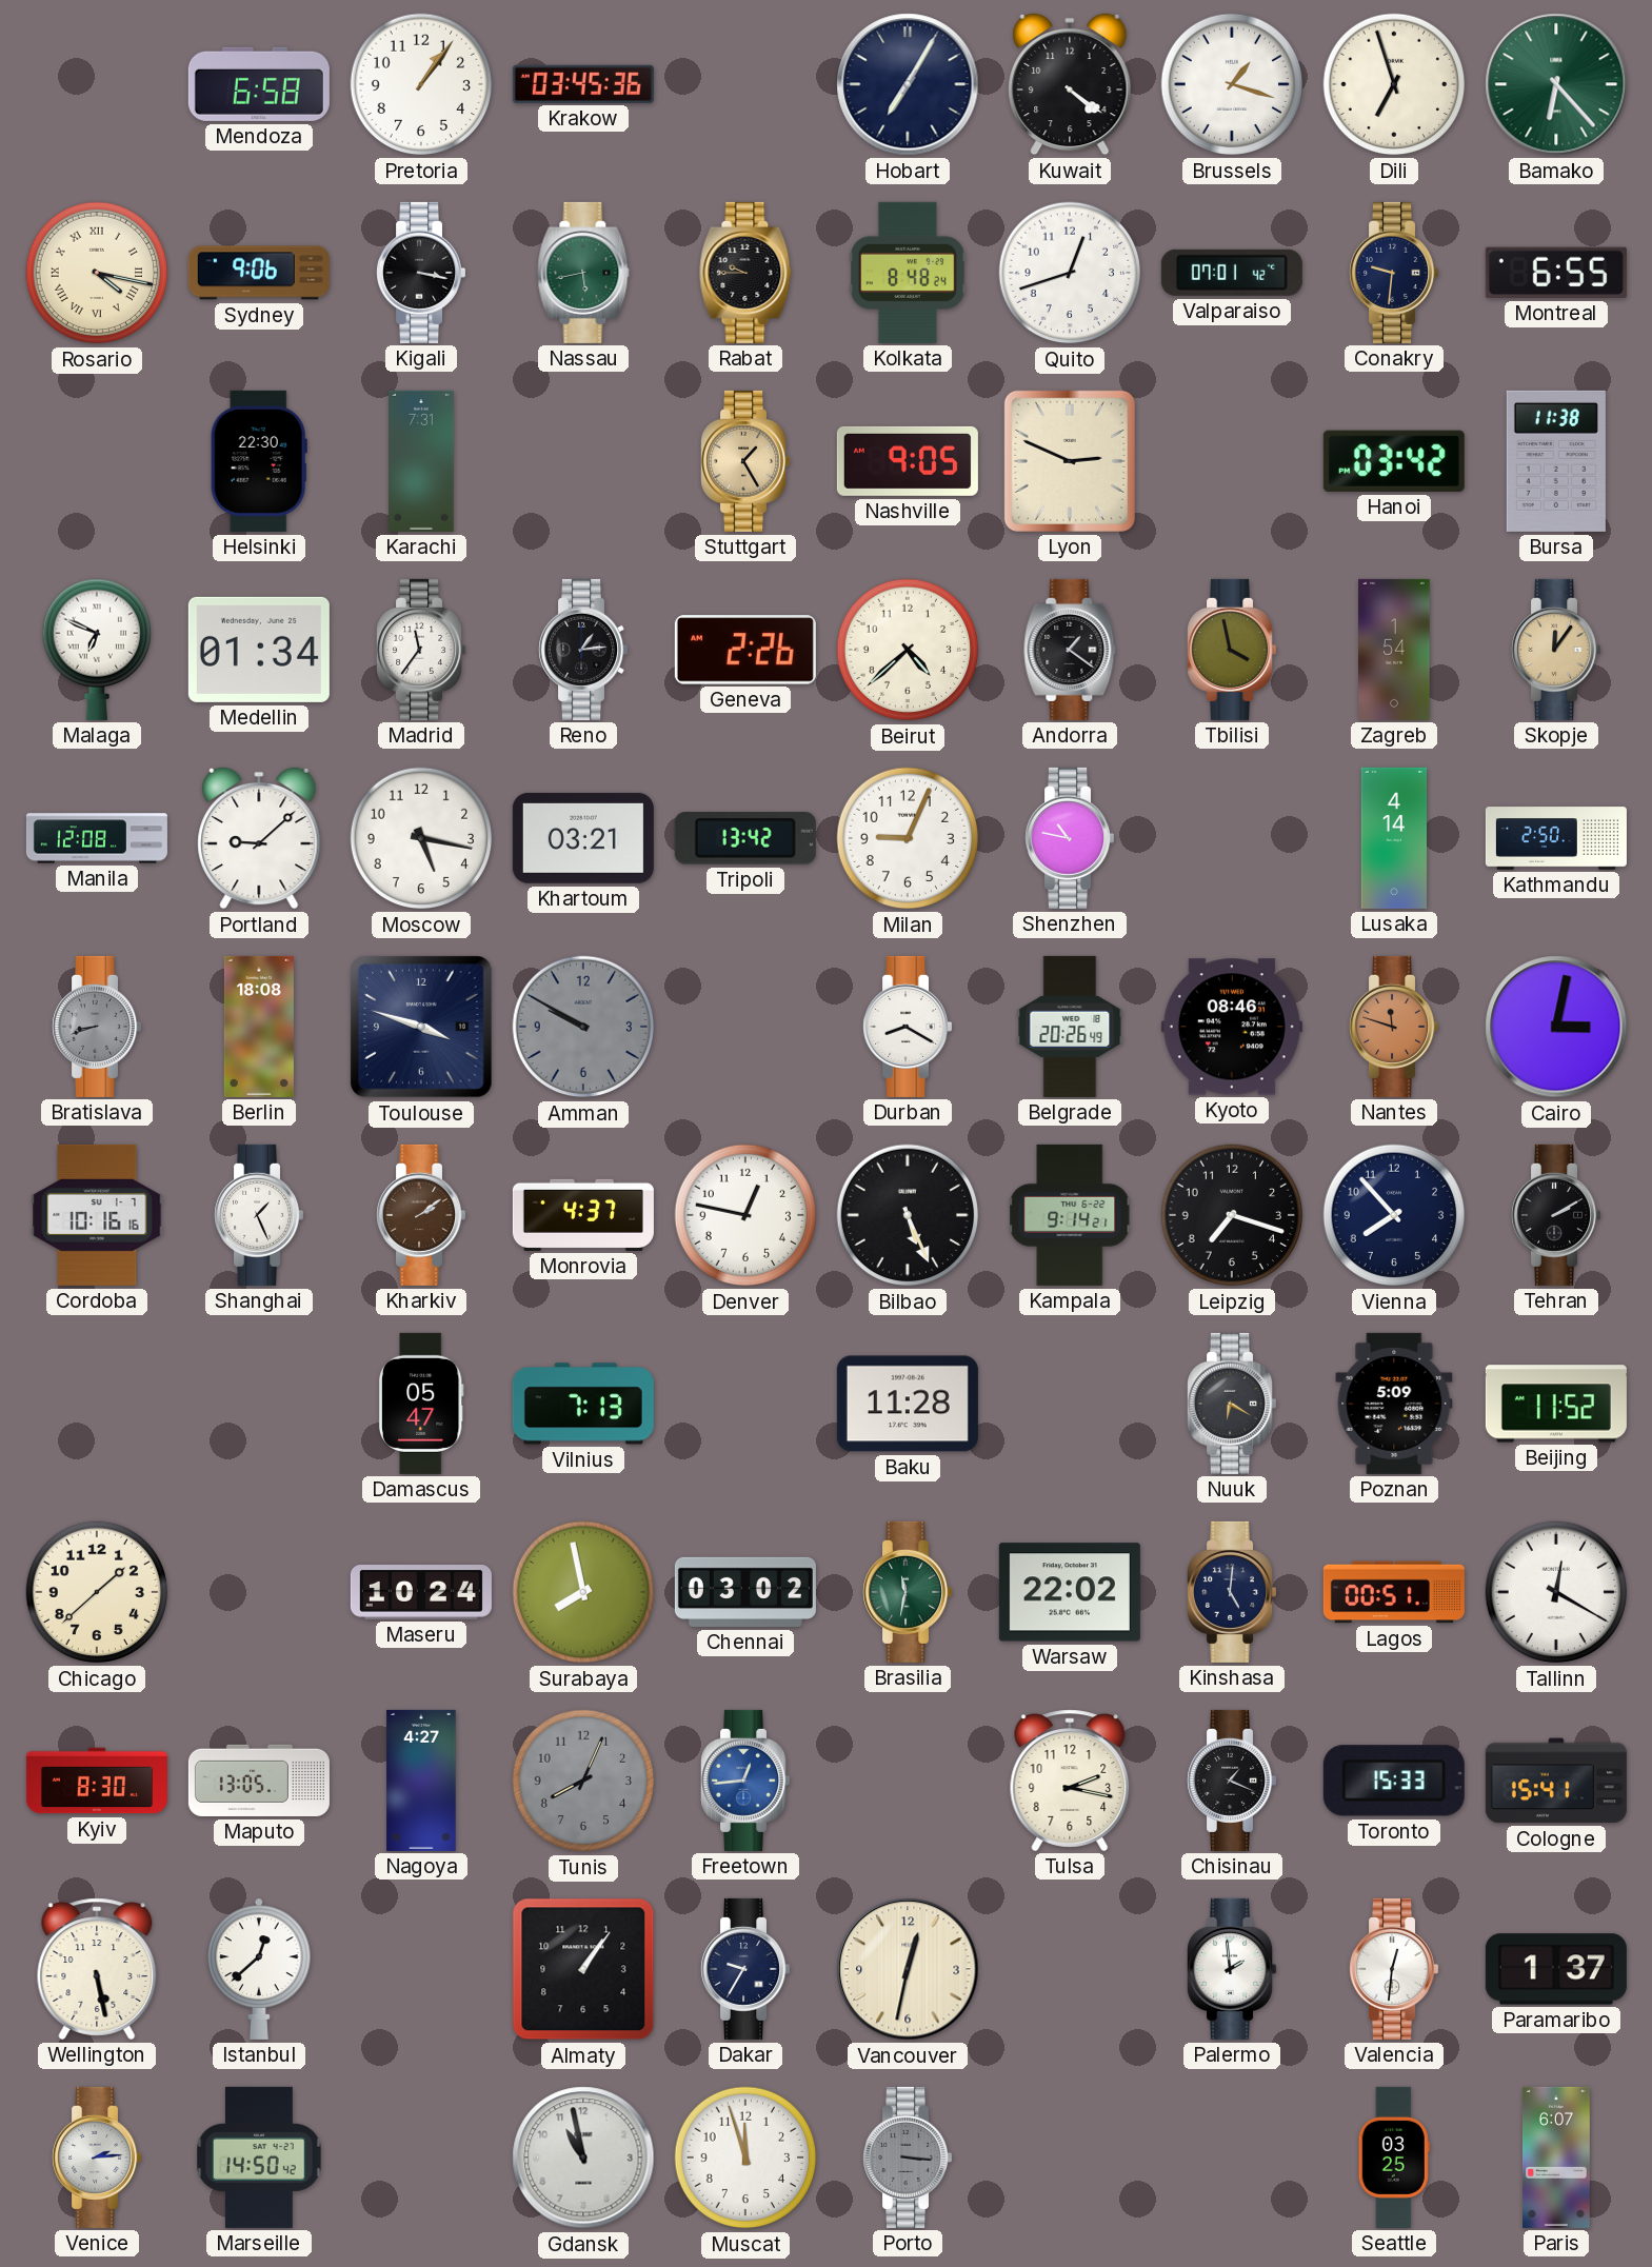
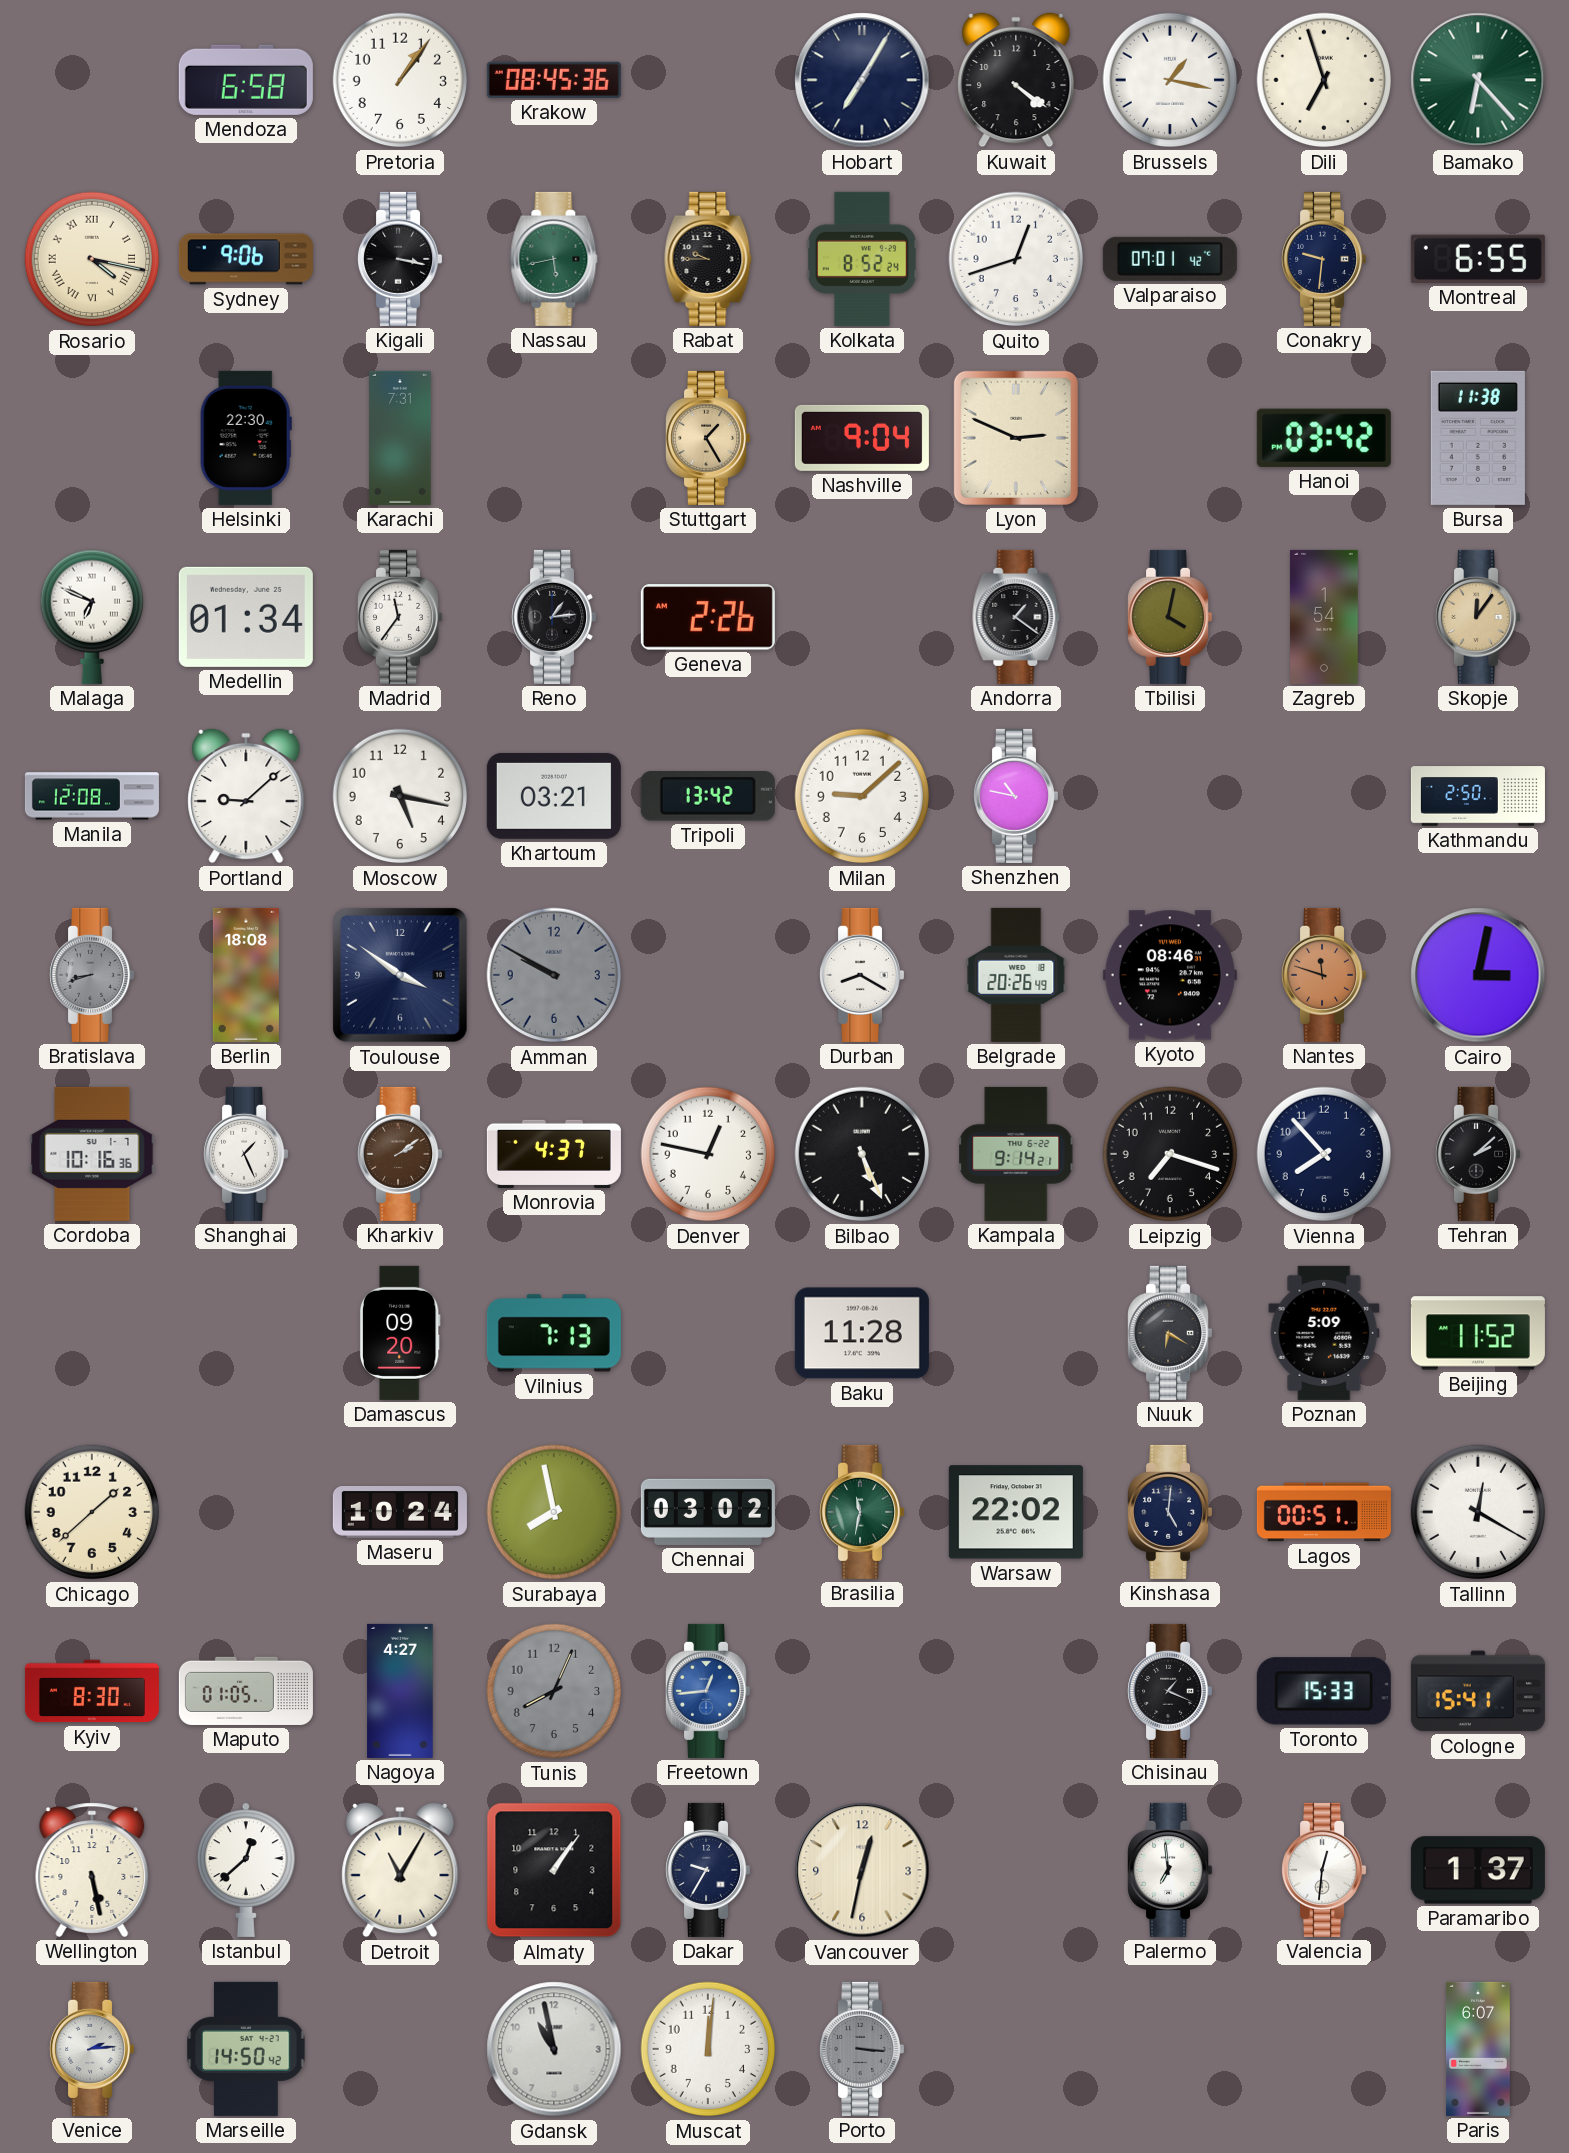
Krakow: 03:45 -> 08:45 (554, 80)
Brussels: 1:18 -> 1:17 (1170, 80)
Kolkata: 8:48 -> 8:52 (862, 259)
Nashville: 9:05 -> 9:04 (862, 438)
Beirut: 4:38 -> none (908, 650)
Tbilisi: 3:58 -> 4:02 (1170, 617)
Milan: 9:04 -> 9:08 (862, 796)
Lusaka: 4:14 -> none (1394, 838)
Toulouse: 3:48 -> 3:51 (401, 976)
Cordoba: 10:16:16 -> 10:16:36 (92, 1154)
Tehran: 2:10 -> 2:08 (1478, 1154)
Damascus: 05:47 -> 09:20 (400, 1333)
Maputo: 13:05 -> 01:05 (246, 1691)
Tulsa: 2:17 -> none (1070, 1781)
Detroit: none -> 11:05 (400, 1870)
Palermo: 1:59 -> 6:59 (1170, 1870)
Muscat: 11:57 -> 12:01 (708, 2049)
Seattle: 03:25 -> none (1394, 2157)
